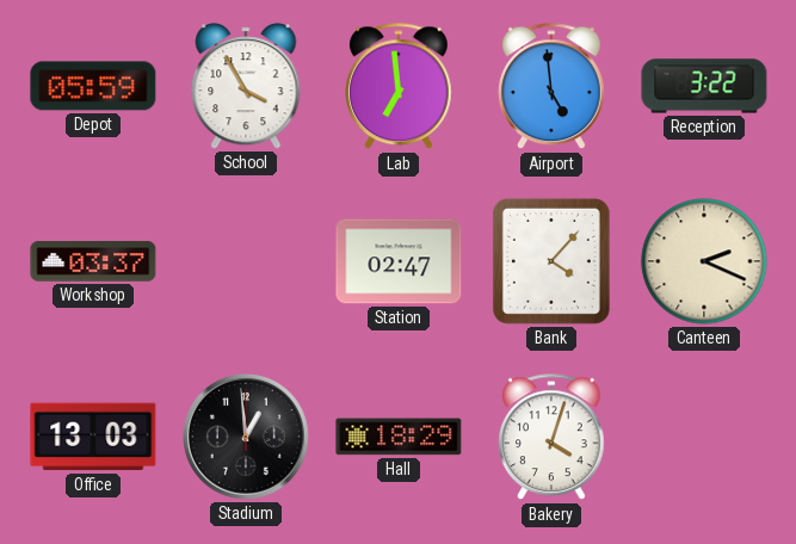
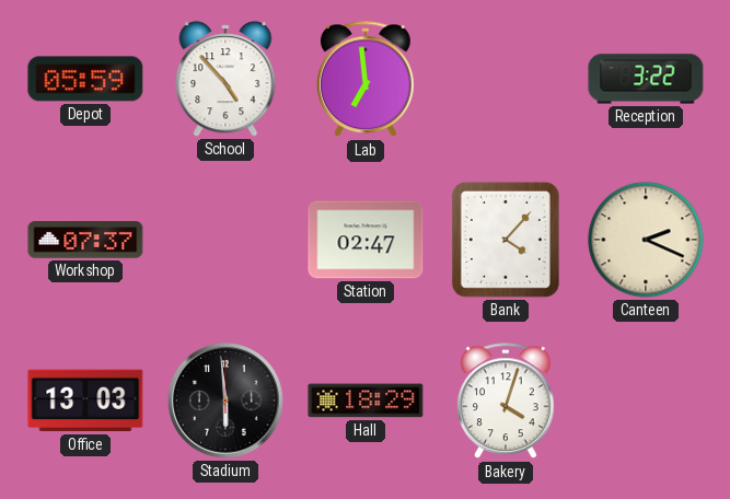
School: 3:55 -> 4:53 (225, 79)
Airport: 4:59 -> none (553, 87)
Workshop: 03:37 -> 07:37 (85, 240)
Stadium: 12:59 -> 5:59 (227, 402)
